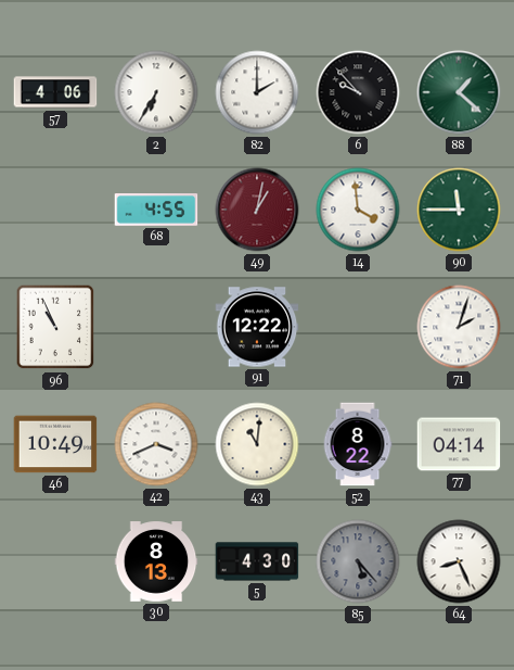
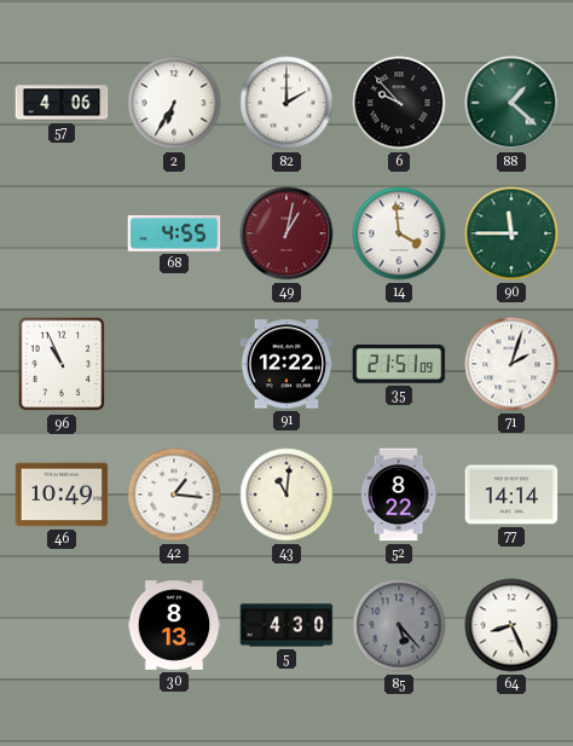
35: none -> 21:51 (399, 364)
42: 3:41 -> 1:16 (174, 495)
77: 04:14 -> 14:14 (511, 495)
